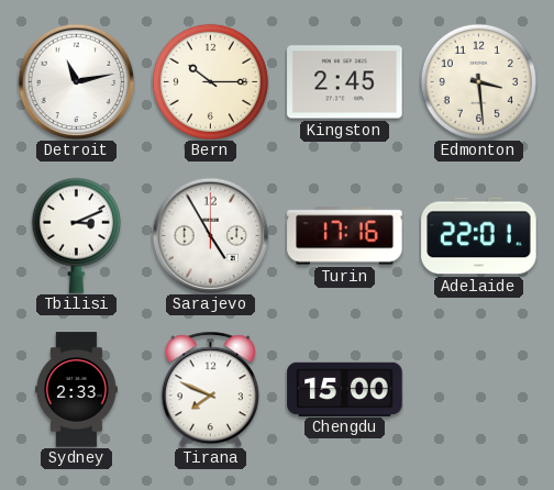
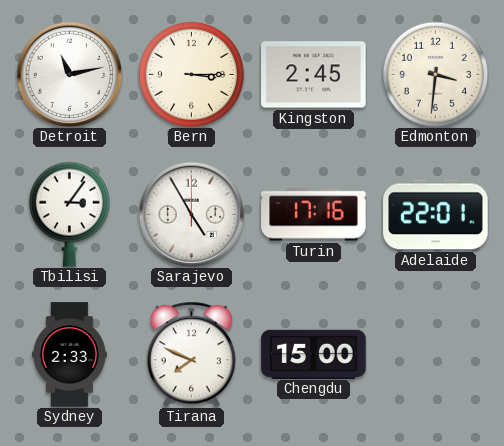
Bern: 10:15 -> 3:15 (191, 74)
Edmonton: 3:29 -> 3:31 (435, 74)
Tbilisi: 3:11 -> 3:06 (69, 214)
